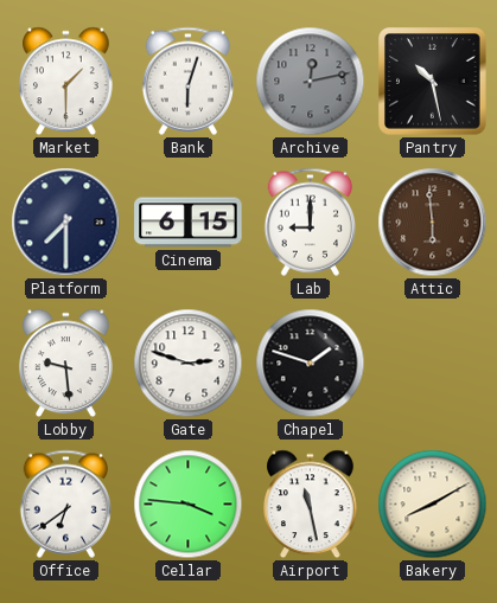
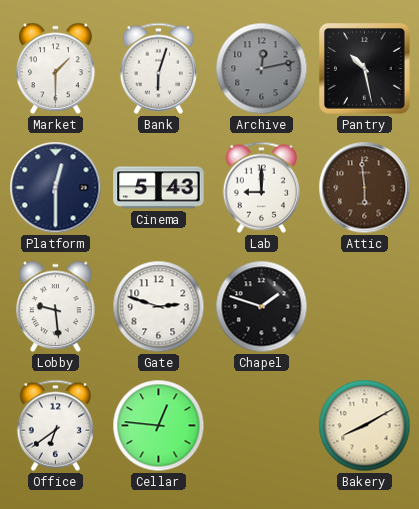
Platform: 7:30 -> 12:30 (56, 188)
Cinema: 6:15 -> 5:43 (159, 188)
Cellar: 3:46 -> 12:46 (159, 426)
Airport: 11:28 -> none (311, 505)
